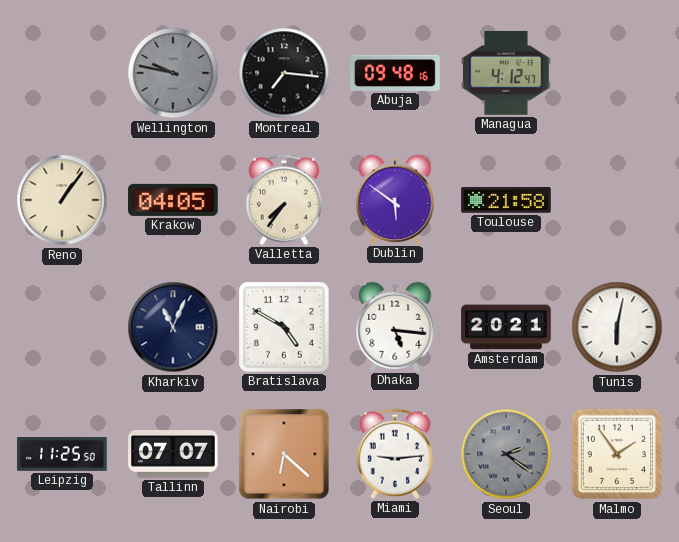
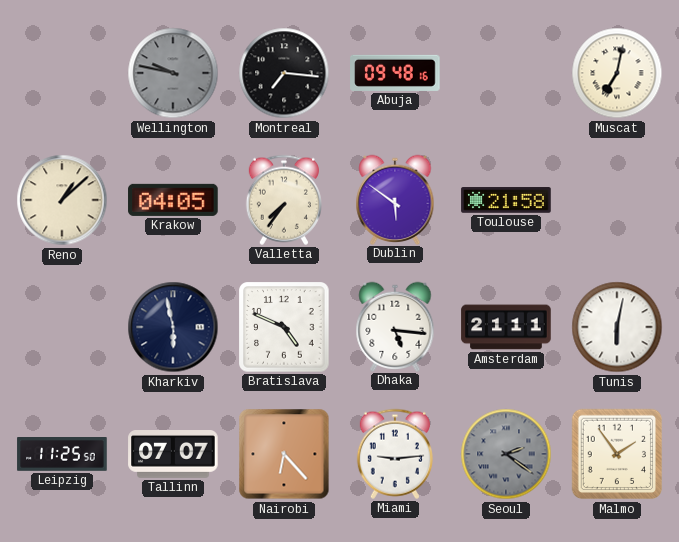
Managua: 4:12 -> none (506, 73)
Muscat: none -> 7:02 (617, 73)
Reno: 1:06 -> 1:08 (62, 200)
Kharkiv: 11:04 -> 5:58 (173, 327)
Bratislava: 4:50 -> 4:49 (284, 327)
Amsterdam: 20:21 -> 21:11 (506, 327)
Nairobi: 6:22 -> 6:23 (284, 454)
